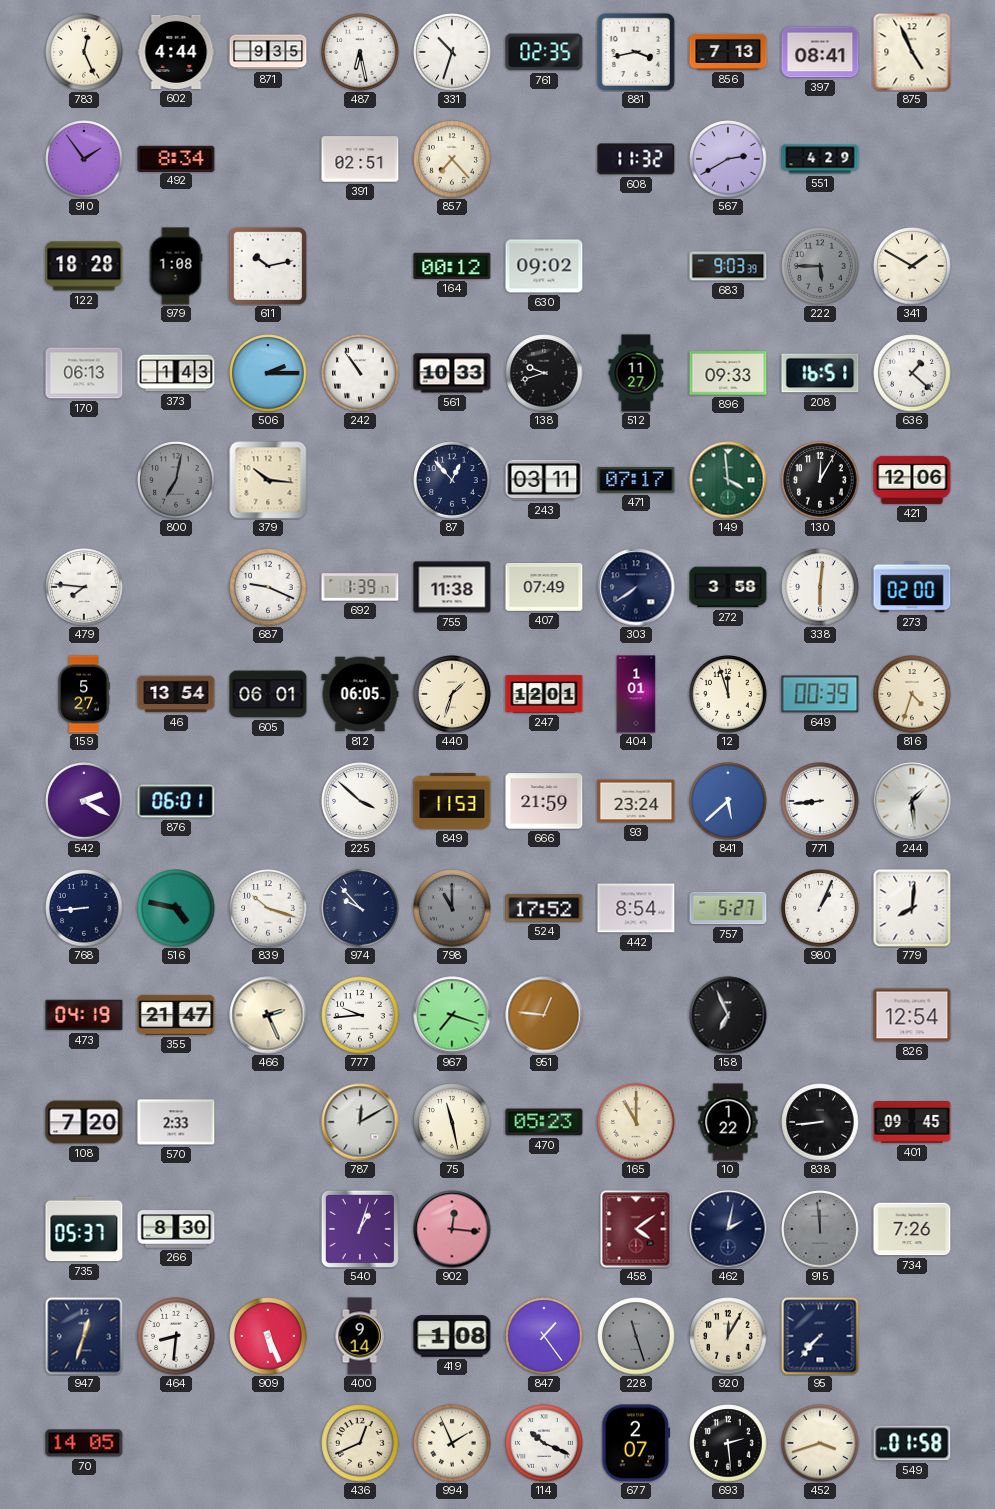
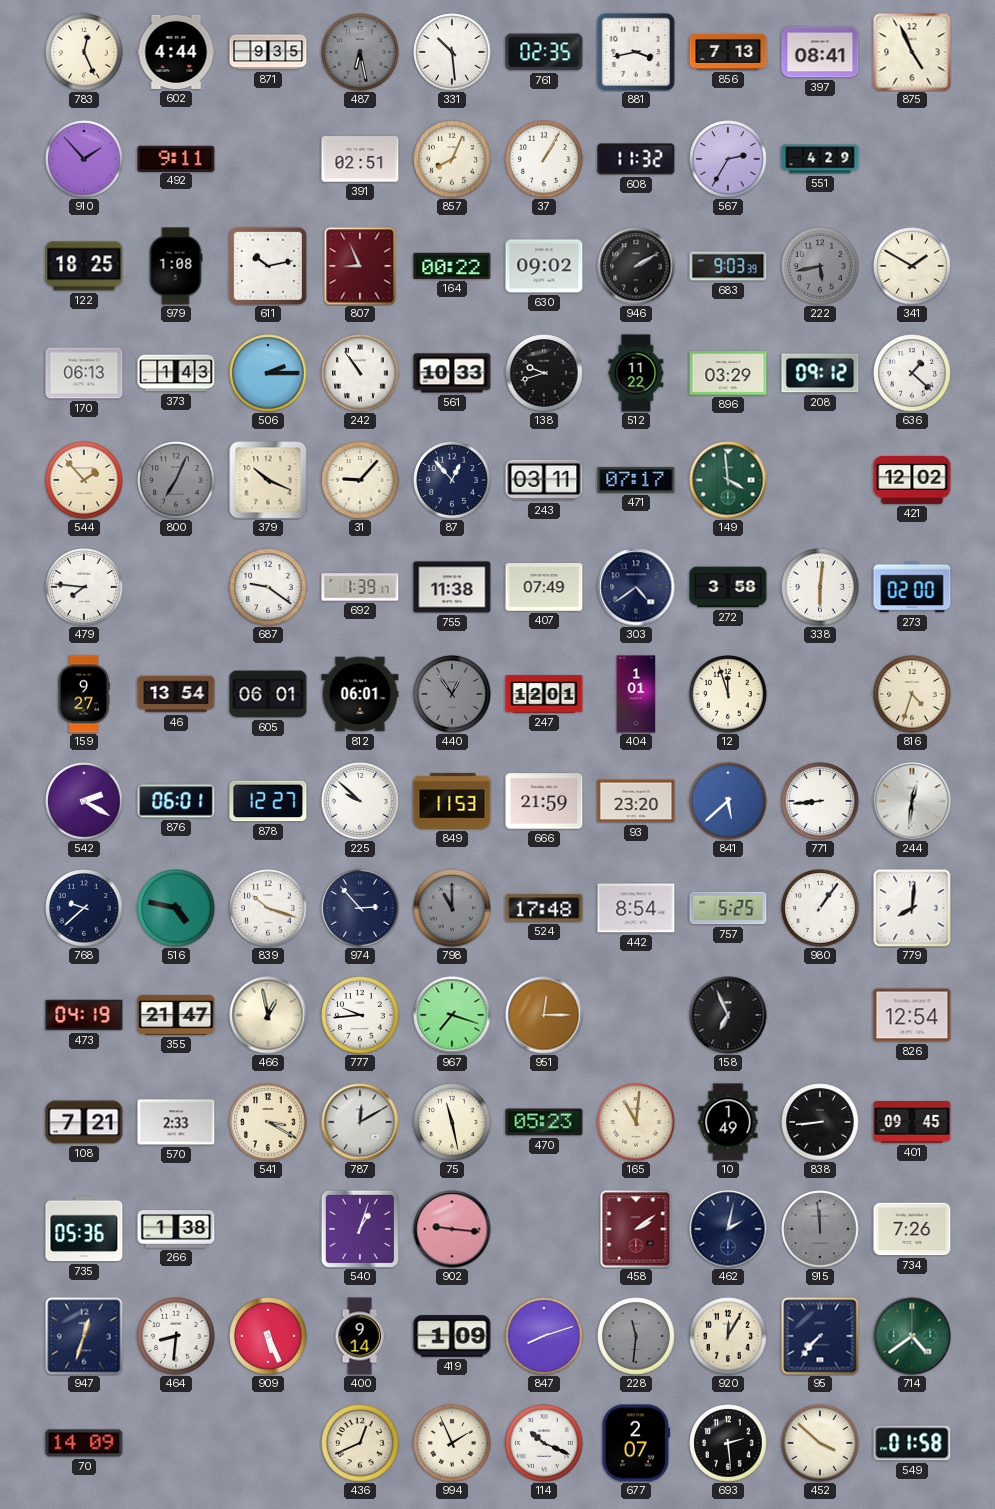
487 dial: white -> grey (360, 52)
331: 10:33 -> 10:29 (452, 52)
910: 1:54 -> 1:53 (84, 159)
492: 8:34 -> 9:11 (176, 158)
857: 7:23 -> 8:04 (452, 159)
37: none -> 1:05 (544, 159)
567: 2:40 -> 2:35 (728, 159)
122: 18:28 -> 18:25 (84, 266)
807: none -> 8:56 (360, 266)
164: 00:12 -> 00:22 (452, 266)
946: none -> 2:10 (636, 266)
222: 5:45 -> 5:43 (820, 266)
512: 11:27 -> 11:22 (636, 373)
896: 09:33 -> 03:29 (728, 373)
208: 16:51 -> 09:12 (820, 373)
544: none -> 1:53 (84, 480)
800: 7:02 -> 7:04 (176, 480)
379: 10:16 -> 10:19 (268, 480)
31: none -> 9:07 (360, 480)
130: 12:05 -> none (820, 480)
421: 12:06 -> 12:02 (912, 480)
687: 9:19 -> 9:21 (268, 587)
303: 7:39 -> 4:39 (636, 587)
159: 5:27 -> 9:27 (84, 694)
812: 06:05 -> 06:01 (360, 694)
440: 1:33 -> 12:54 (452, 694)
440 dial: cream -> grey (452, 694)
649: 00:39 -> none (820, 694)
878: none -> 12:27 (268, 801)
225: 3:52 -> 9:52 (360, 801)
93: 23:24 -> 23:20 (636, 801)
244: 1:29 -> 12:31 (912, 801)
768: 8:44 -> 9:38 (84, 908)
974: 9:53 -> 2:53 (360, 908)
524: 17:52 -> 17:48 (544, 908)
757: 5:27 -> 5:25 (728, 908)
980: 1:04 -> 1:06 (820, 908)
466: 2:26 -> 12:58 (268, 1015)
951: 12:46 -> 12:15 (544, 1015)
108: 7:20 -> 7:21 (84, 1122)
541: none -> 3:20 (268, 1122)
165: 11:00 -> 11:01 (636, 1122)
10: 1:22 -> 1:49 (728, 1122)
735: 05:37 -> 05:36 (84, 1229)
266: 8:30 -> 1:38 (176, 1230)
902: 12:16 -> 9:16 (452, 1229)
458: 4:09 -> 2:09 (636, 1229)
419: 1:08 -> 1:09 (452, 1336)
847: 1:24 -> 8:12 (544, 1336)
228: 11:27 -> 11:31 (636, 1336)
714: none -> 4:39 (912, 1336)
70: 14:05 -> 14:09 (84, 1443)
452: 3:42 -> 3:52 (820, 1443)
